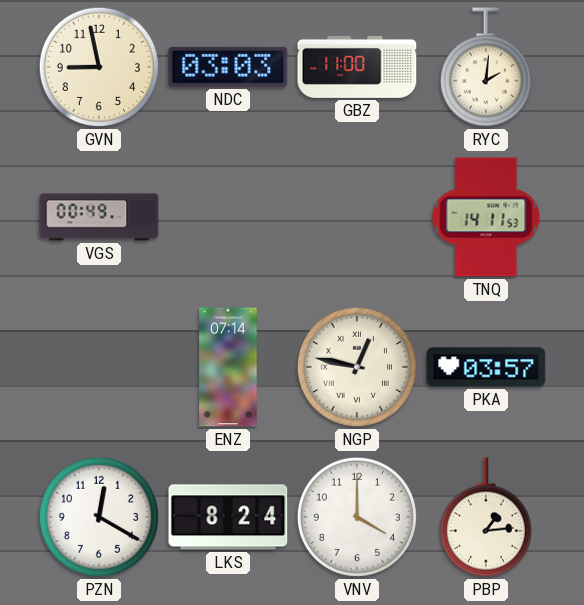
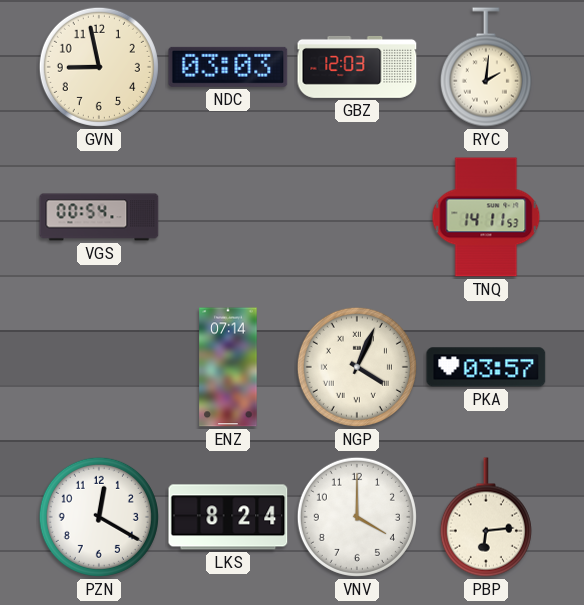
GBZ: 11:00 -> 12:03 (357, 67)
VGS: 00:49 -> 00:54 (99, 217)
NGP: 12:47 -> 4:04 (357, 367)
PBP: 1:14 -> 6:14 (486, 517)
